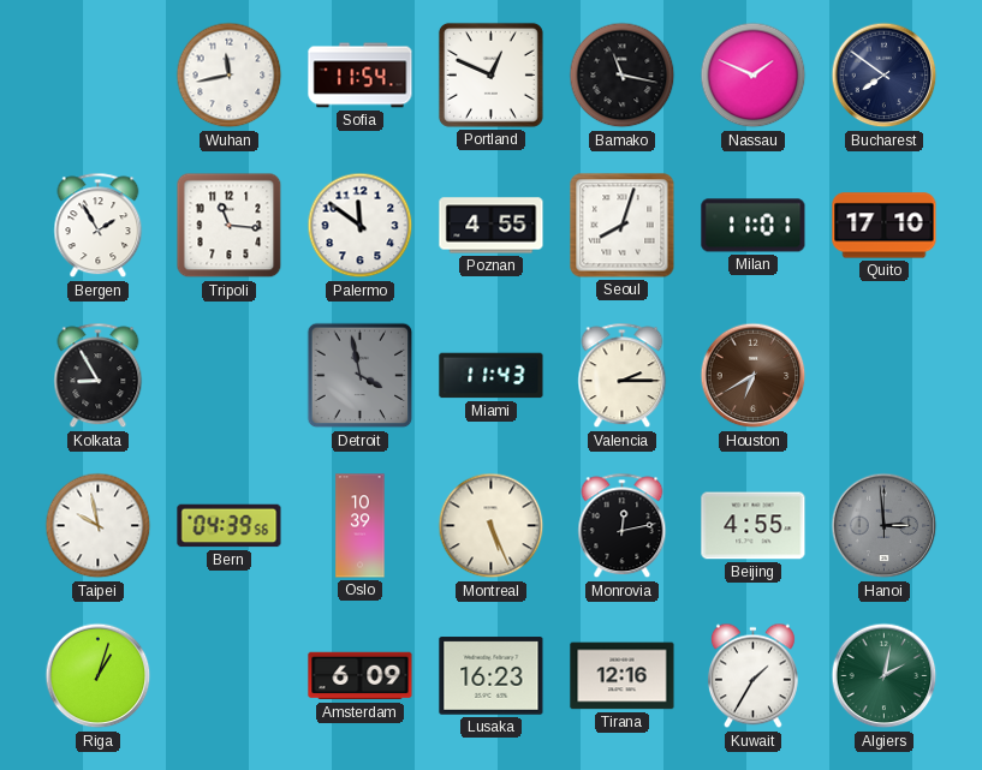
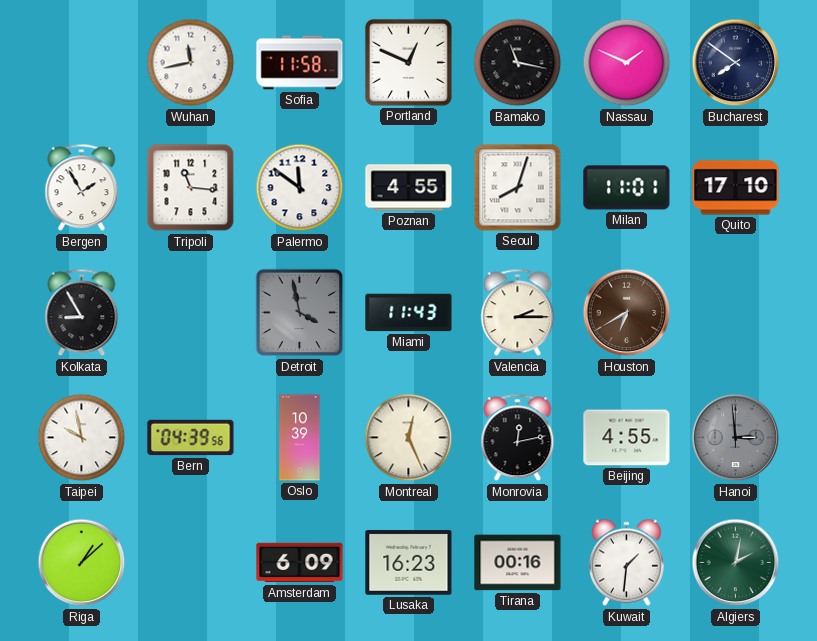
Sofia: 11:54 -> 11:58 (300, 63)
Montreal: 5:26 -> 12:26 (409, 438)
Riga: 1:03 -> 1:08 (82, 563)
Tirana: 12:16 -> 00:16 (518, 563)
Kuwait: 1:35 -> 1:31 (626, 563)
